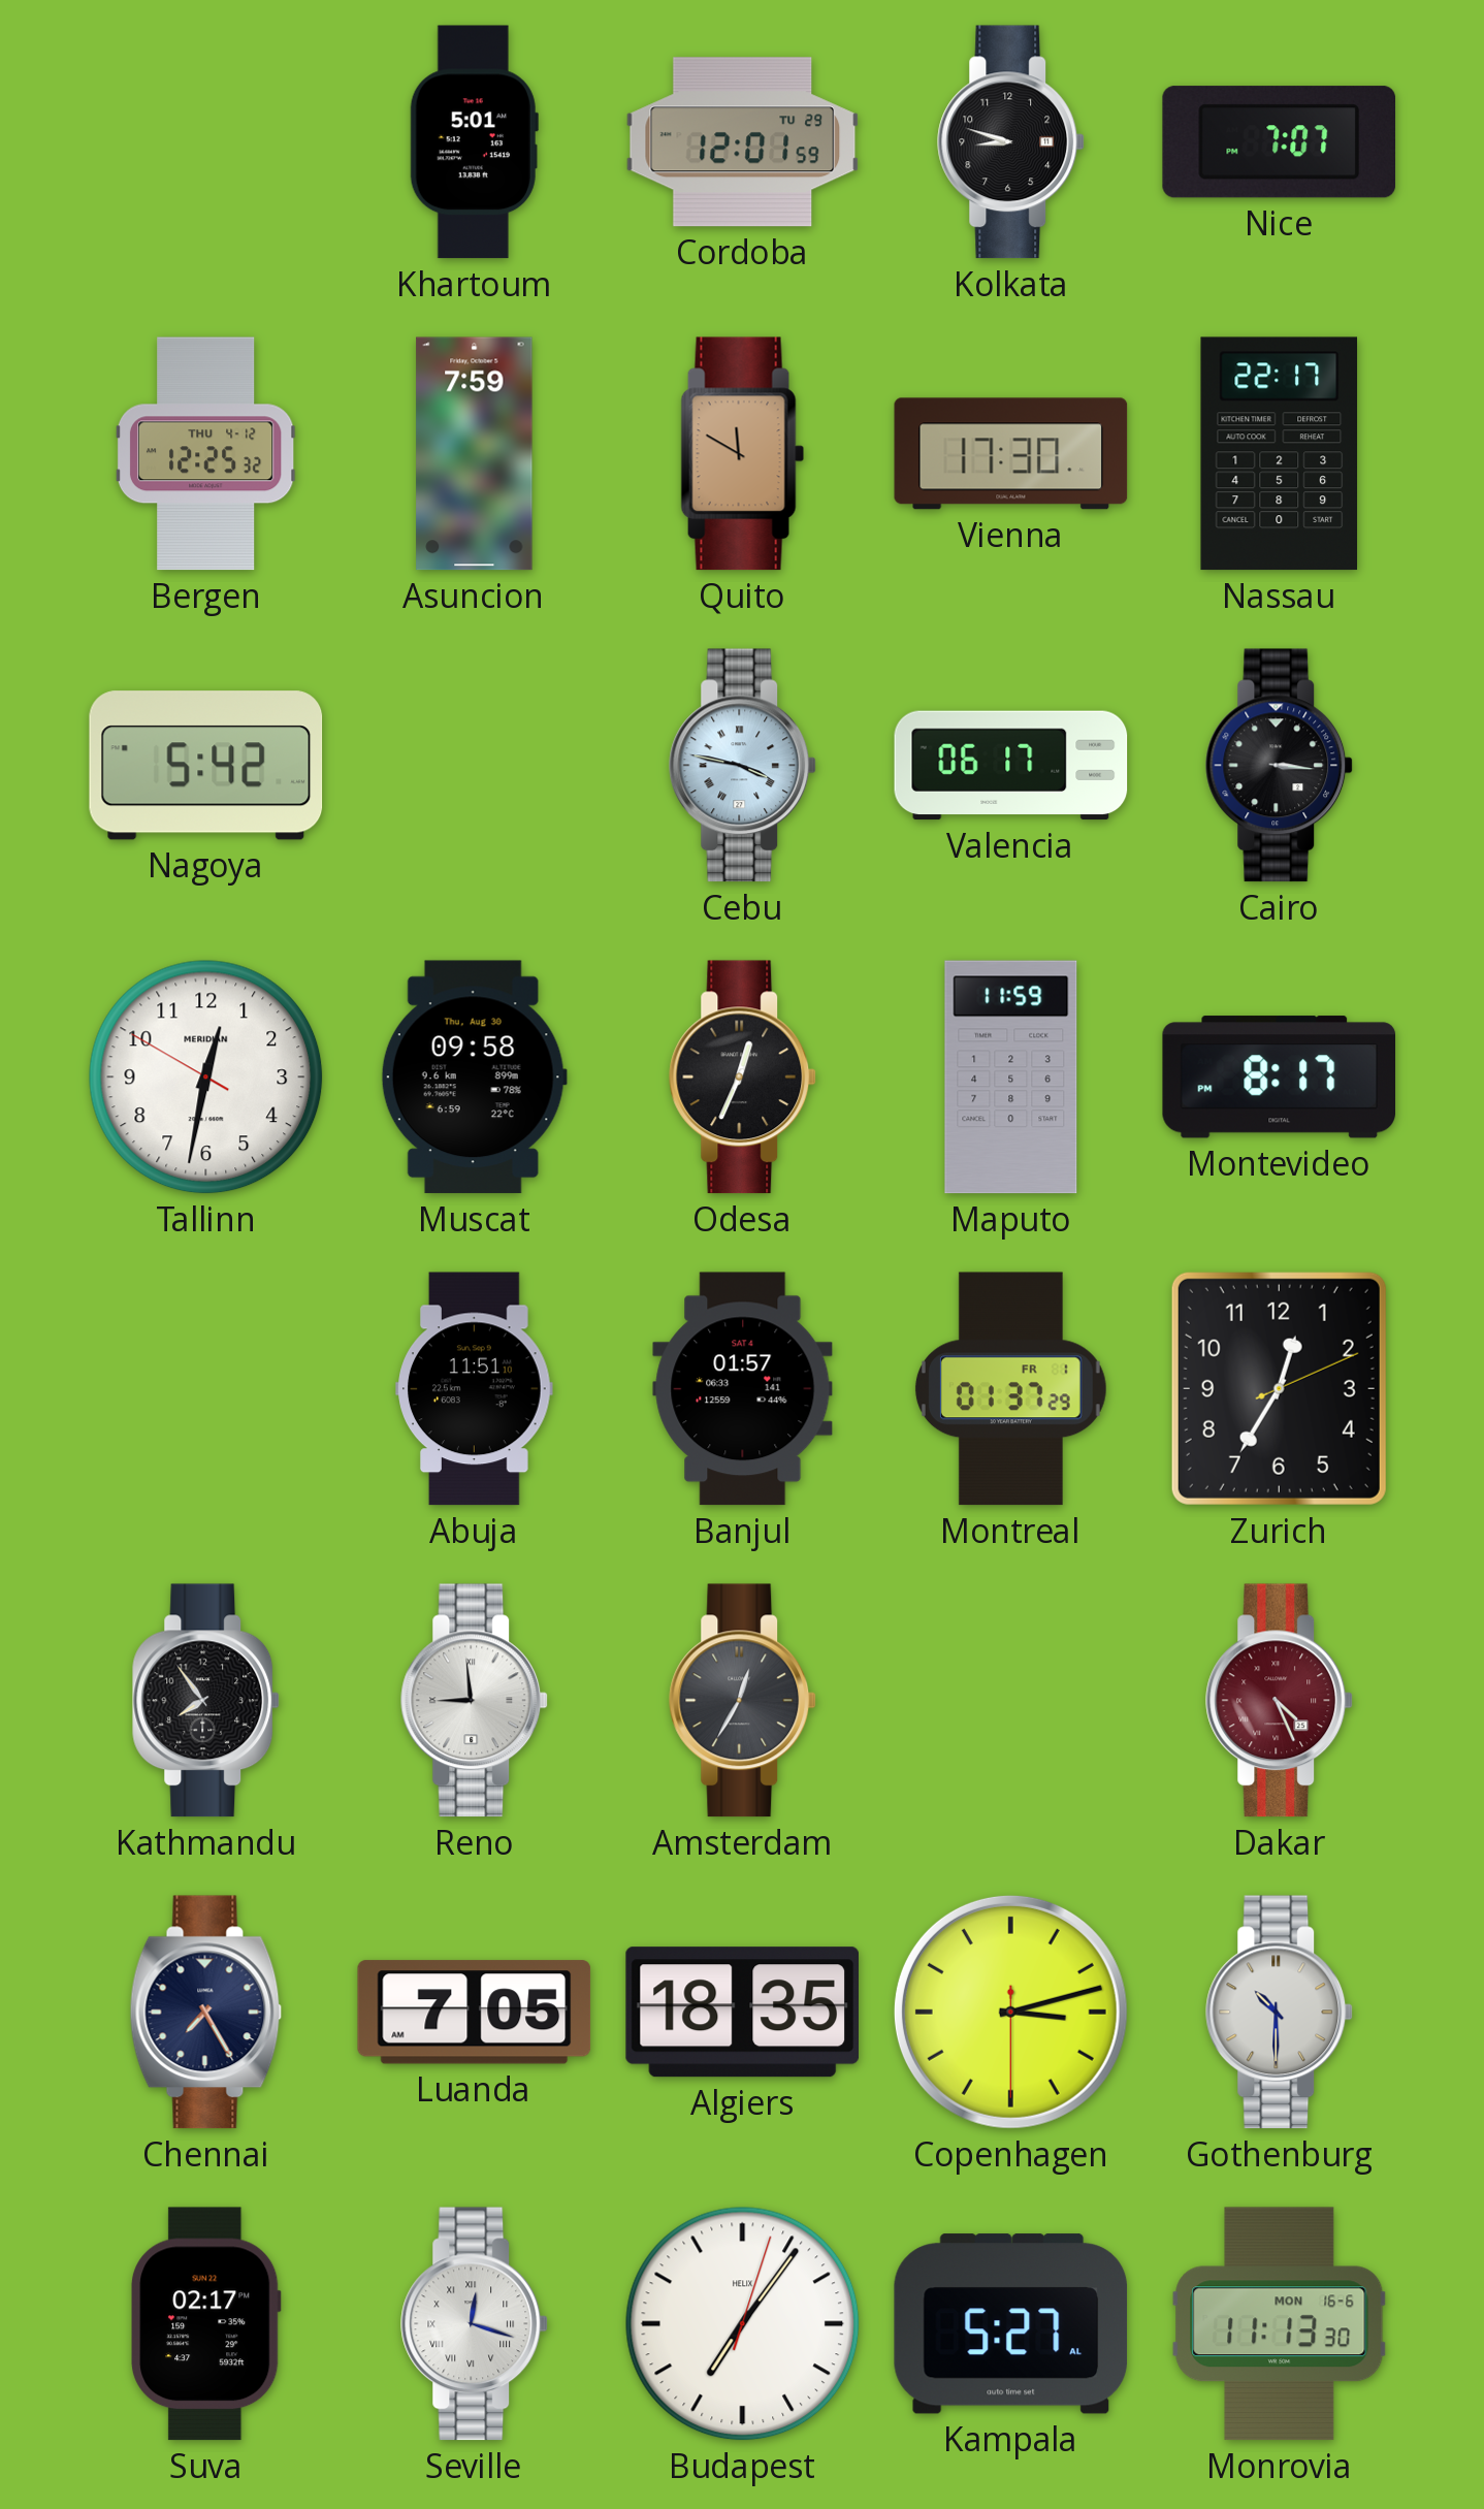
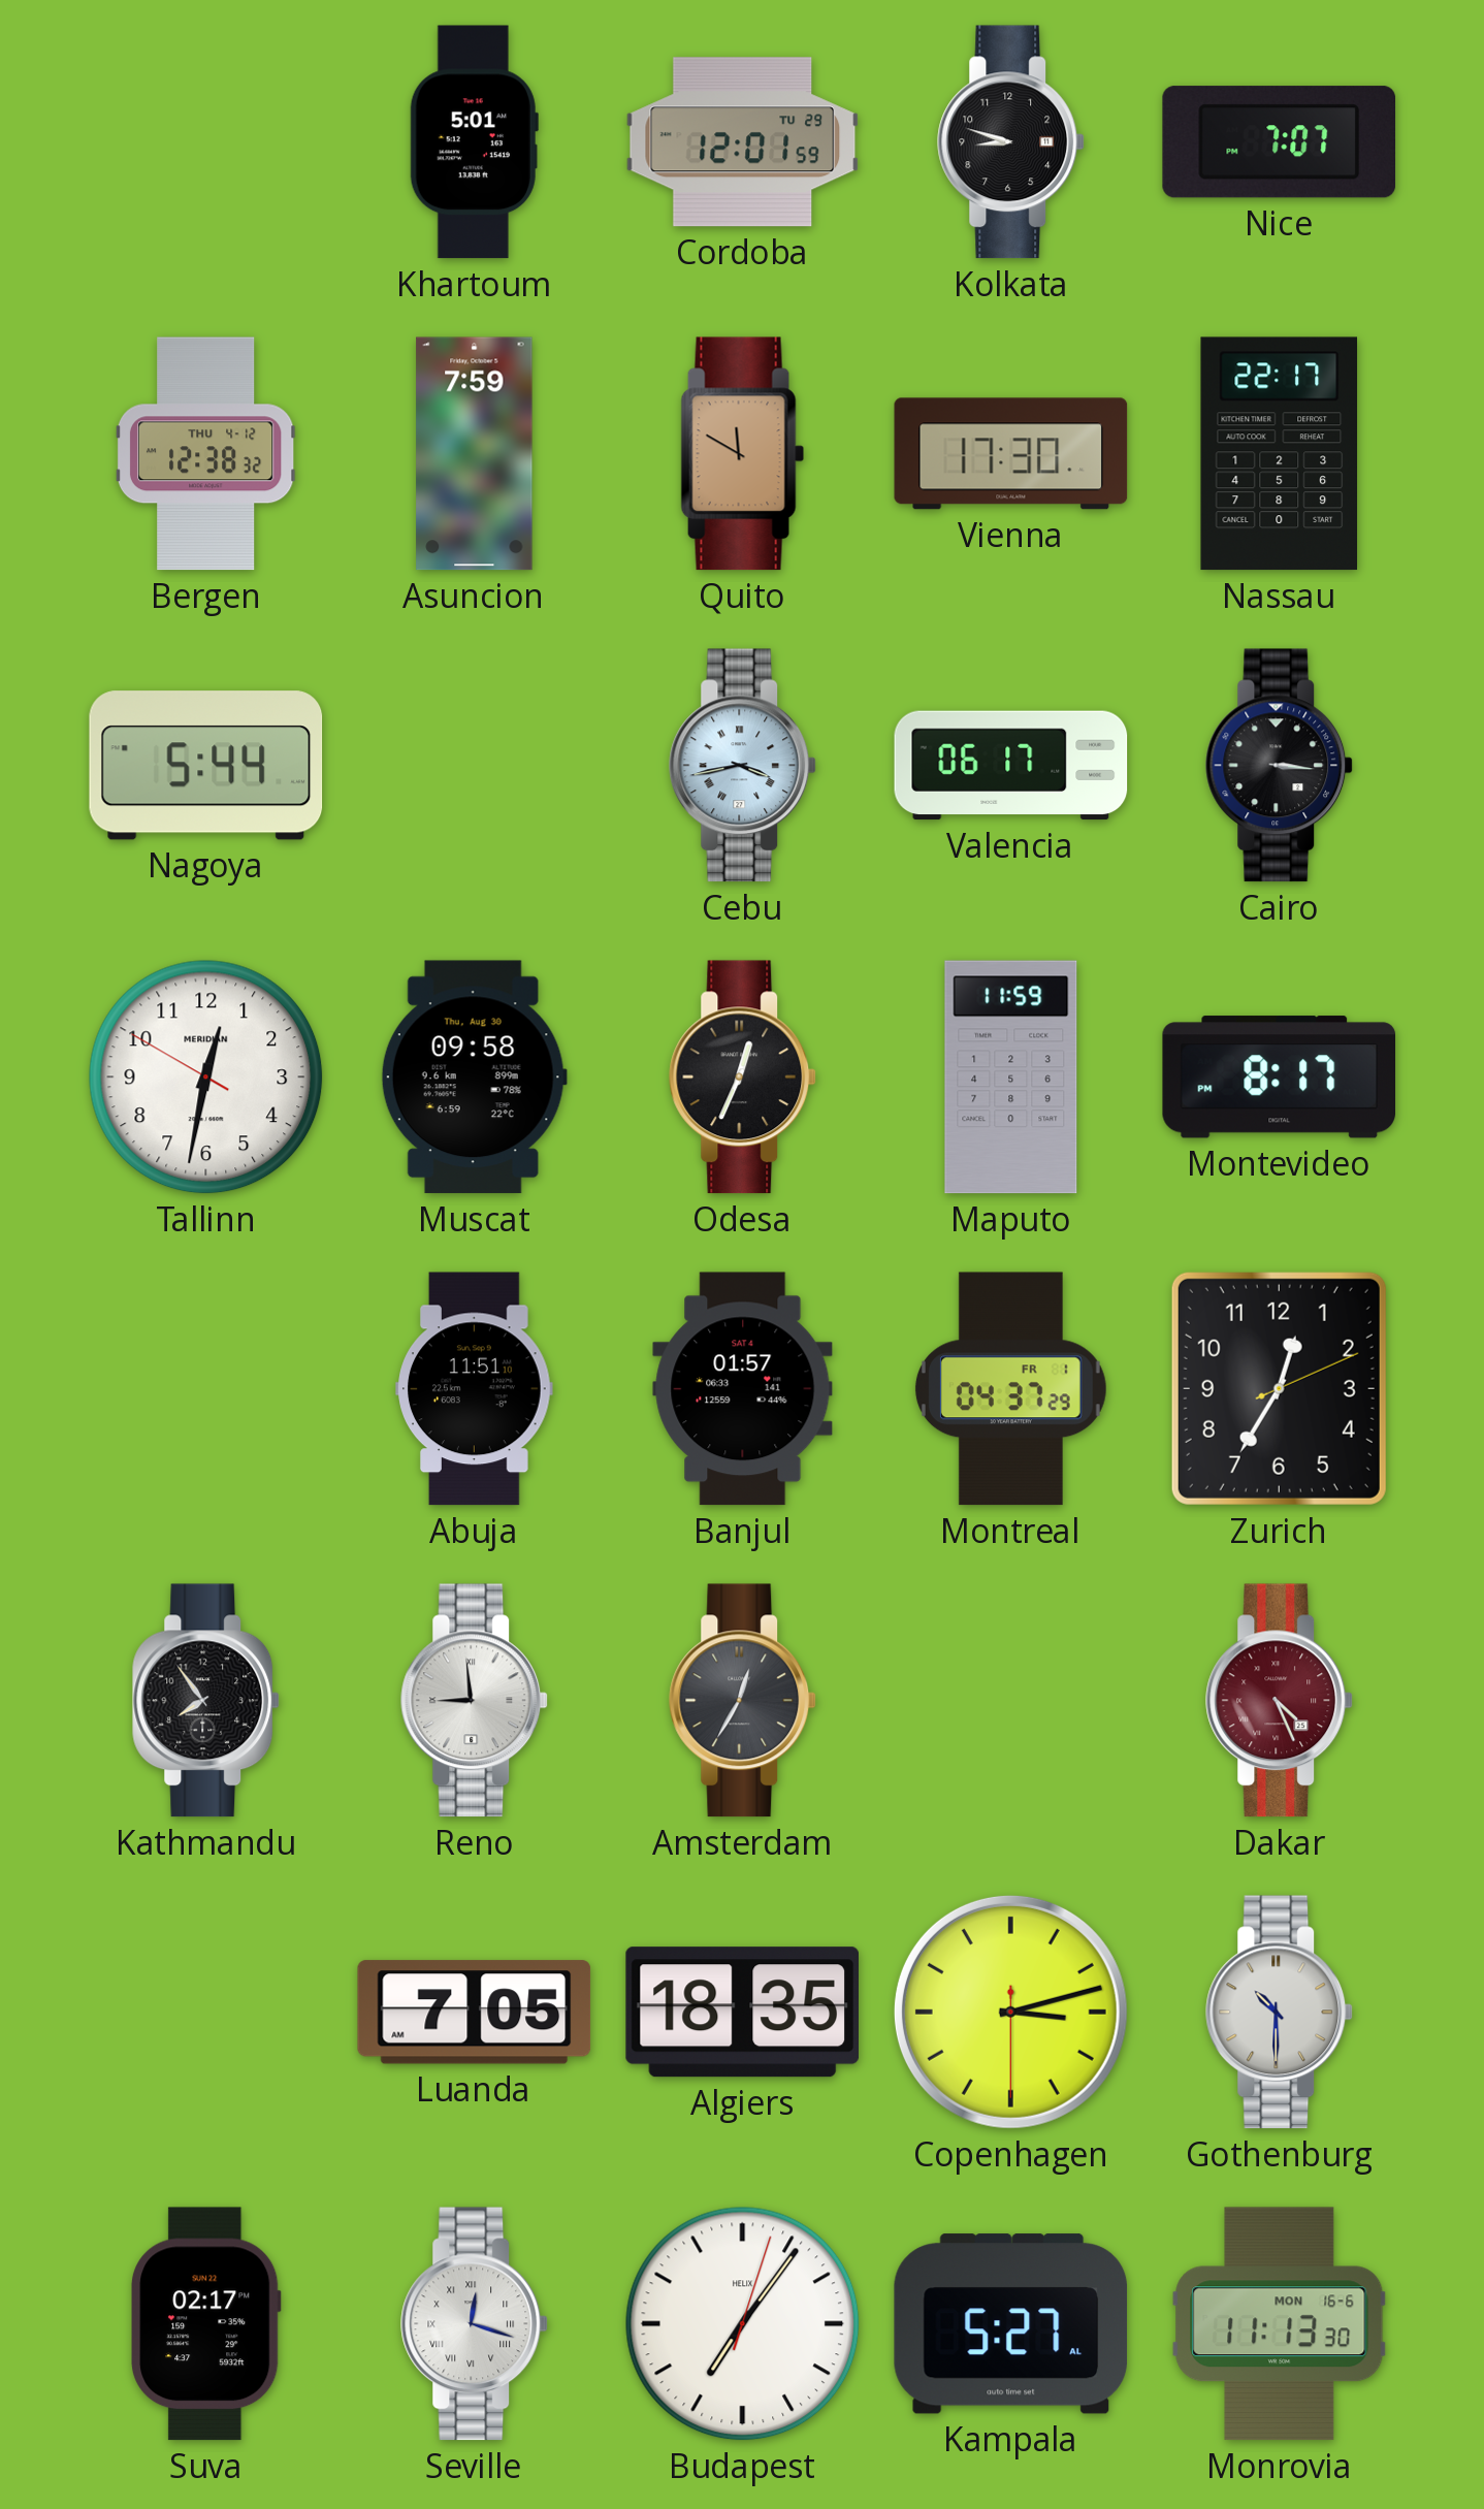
Bergen: 12:25 -> 12:38 (205, 454)
Nagoya: 5:42 -> 5:44 (206, 766)
Cebu: 3:47 -> 3:43 (743, 766)
Montreal: 01:37 -> 04:37 (1010, 1389)
Chennai: 7:25 -> none (206, 2013)
